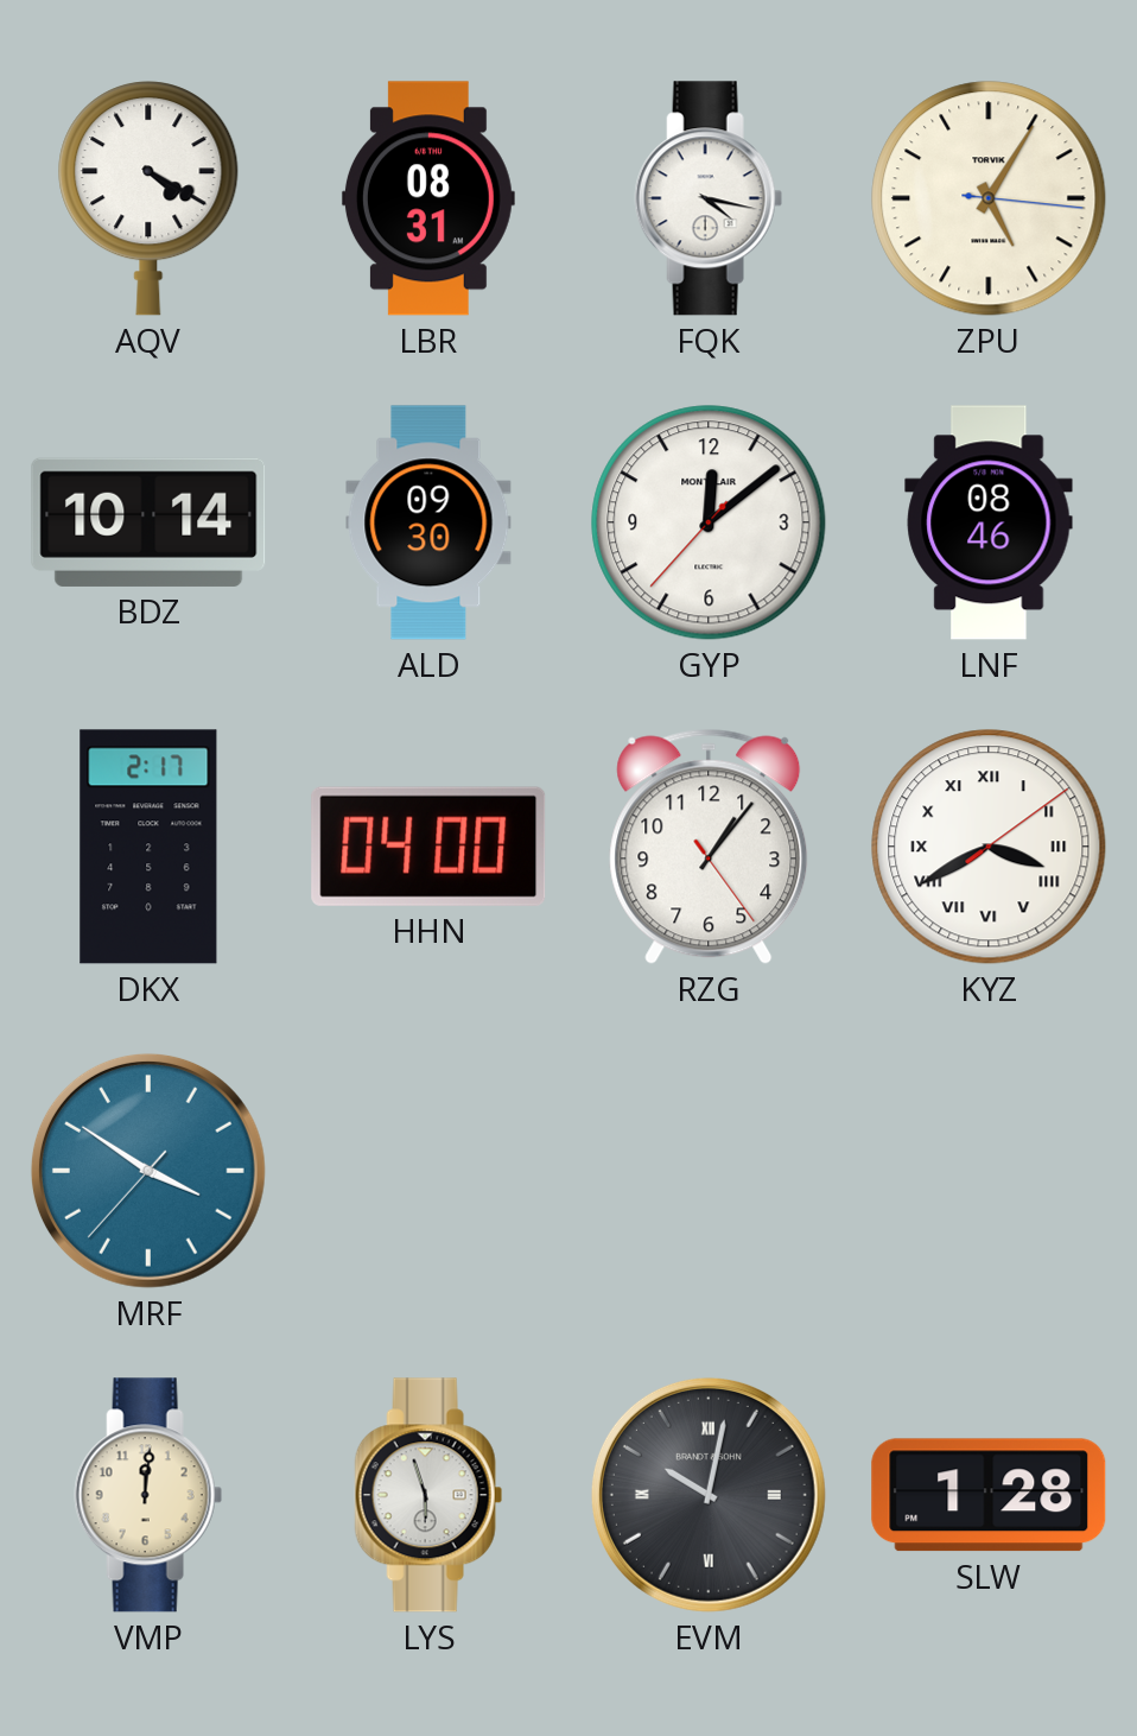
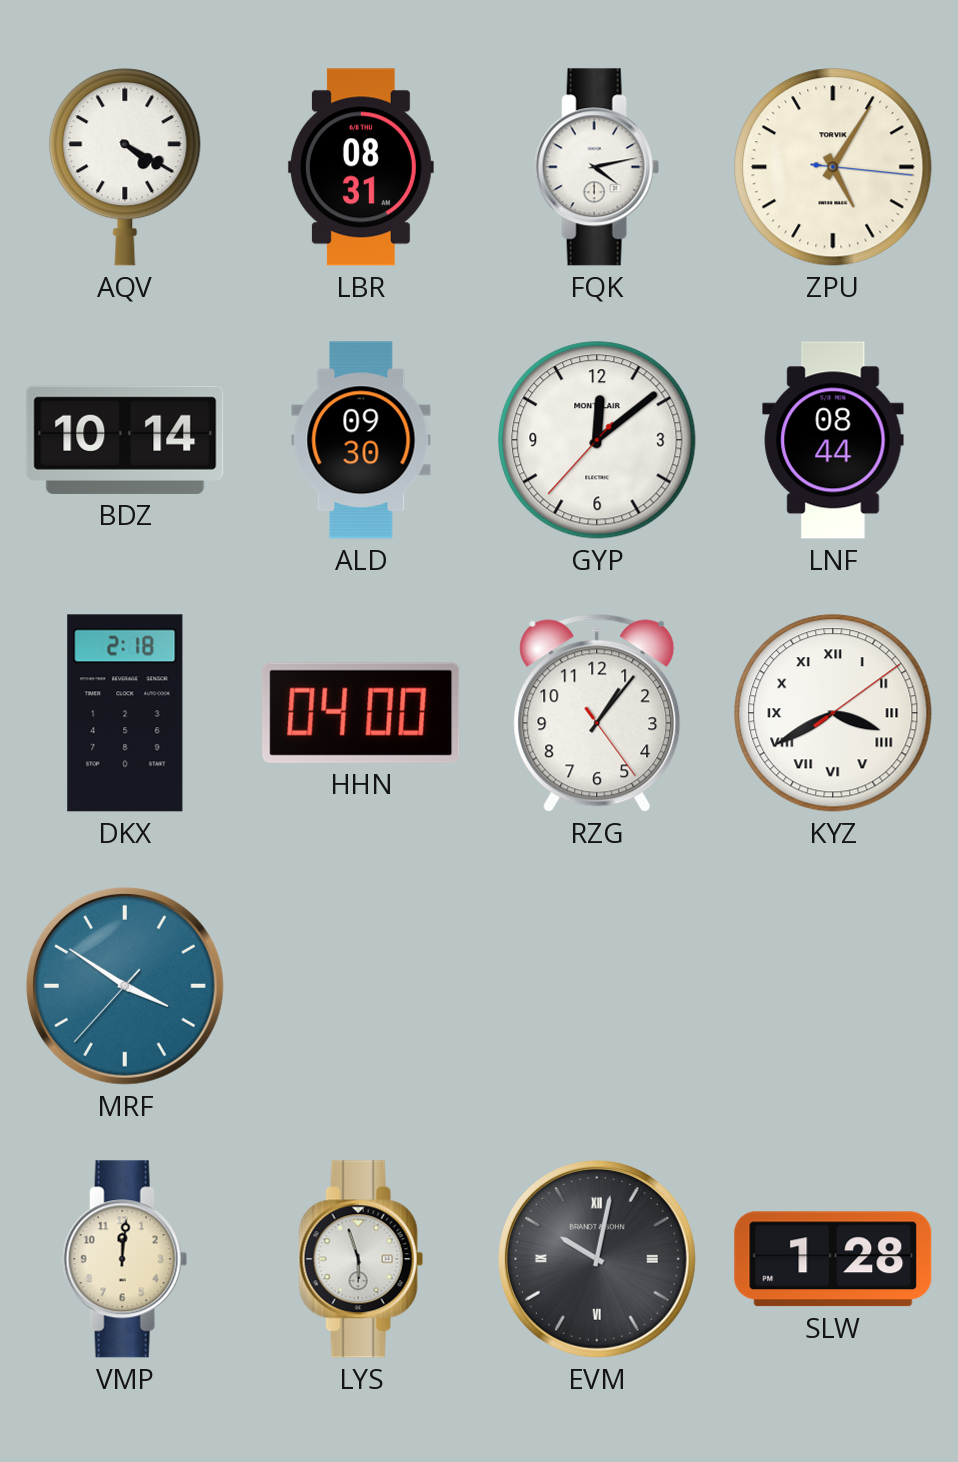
FQK: 4:17 -> 4:13 (597, 167)
LNF: 08:46 -> 08:44 (833, 440)
DKX: 2:17 -> 2:18 (125, 713)
